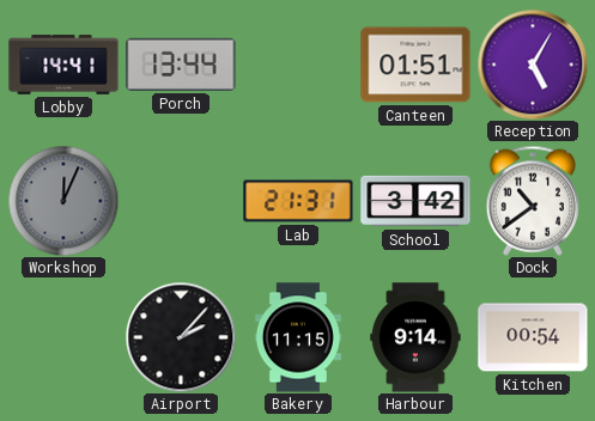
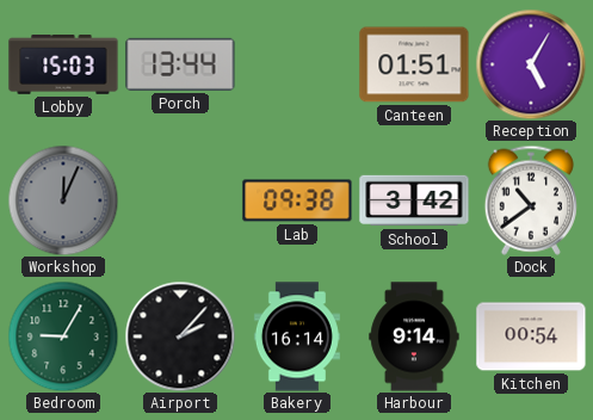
Lobby: 14:41 -> 15:03 (63, 64)
Lab: 21:31 -> 09:38 (297, 200)
Bedroom: none -> 9:05 (63, 336)
Bakery: 11:15 -> 16:14 (297, 336)
